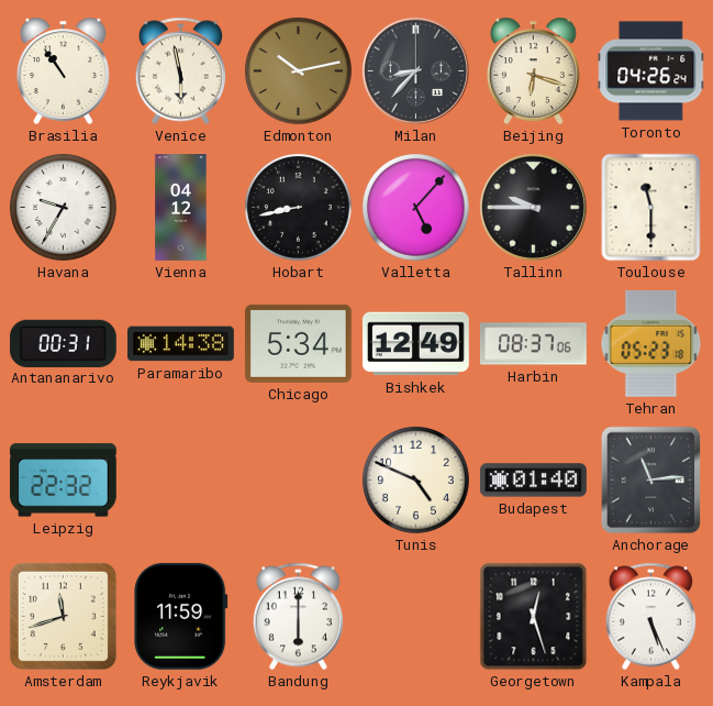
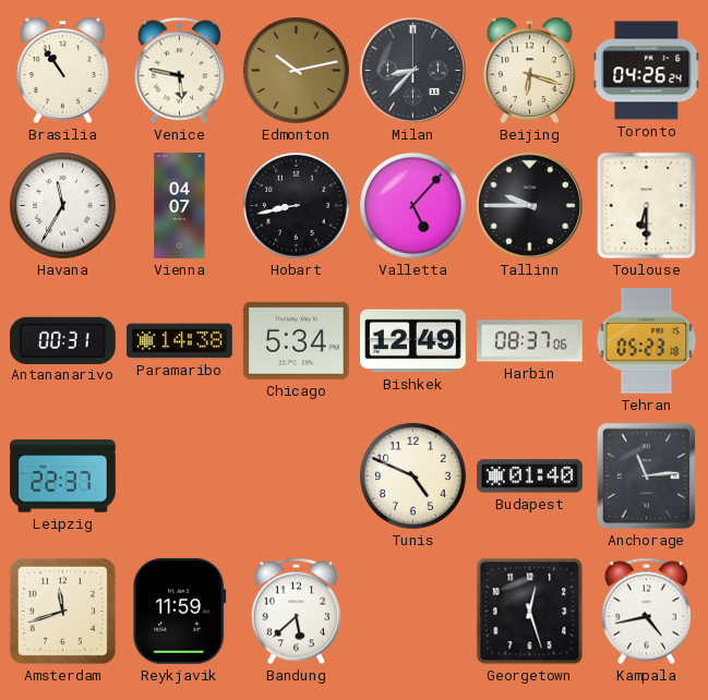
Venice: 5:58 -> 5:47 (179, 71)
Havana: 9:35 -> 11:35 (62, 205)
Vienna: 04:12 -> 04:07 (180, 206)
Toulouse: 11:30 -> 6:30 (647, 206)
Leipzig: 22:32 -> 22:37 (62, 476)
Bandung: 6:00 -> 5:38 (296, 612)
Kampala: 5:26 -> 4:43 (646, 612)
